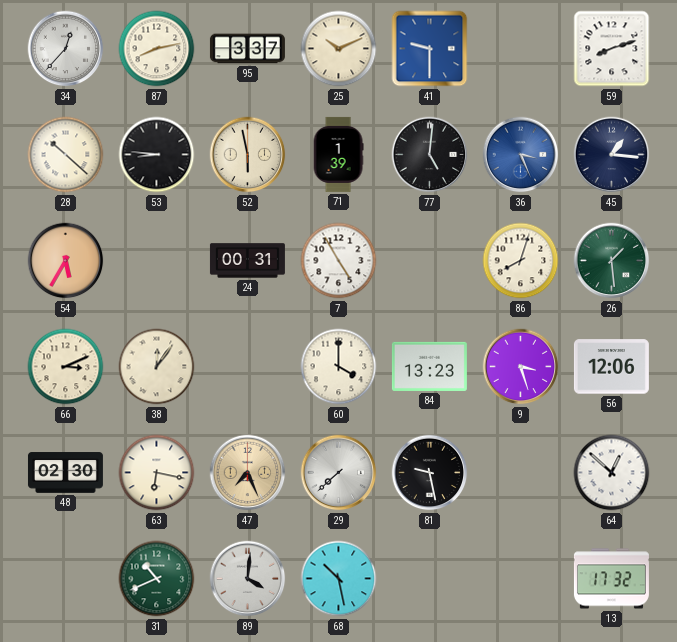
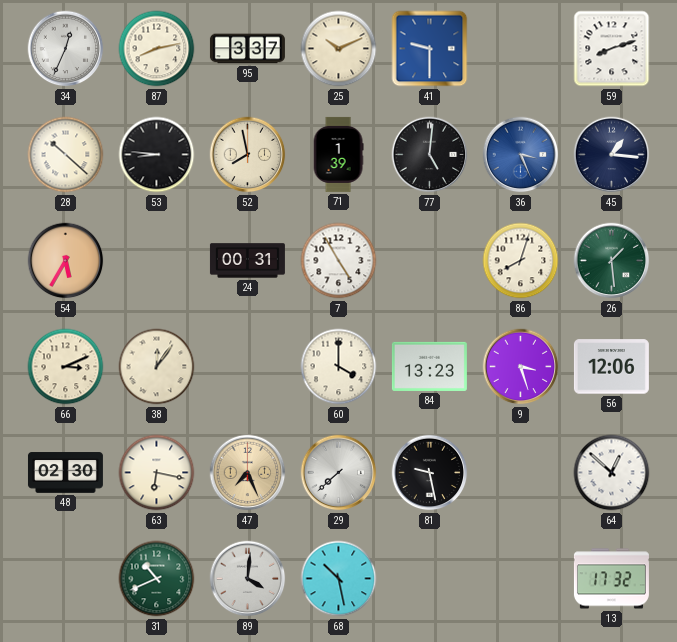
34: 12:37 -> 12:34 (66, 49)
52: 5:58 -> 7:58 (248, 155)
